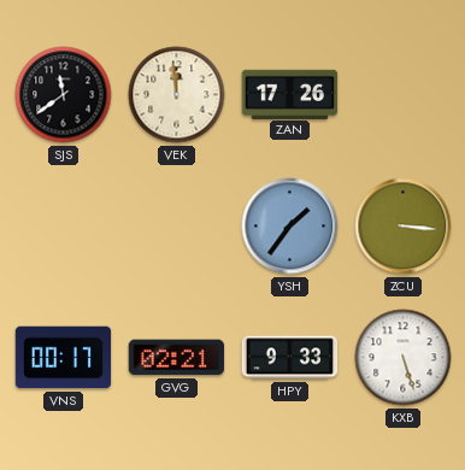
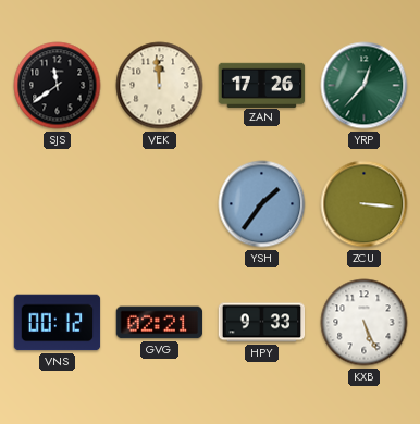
YRP: none -> 12:37 (365, 86)
VNS: 00:17 -> 00:12 (58, 323)
KXB: 5:27 -> 5:26 (365, 323)
